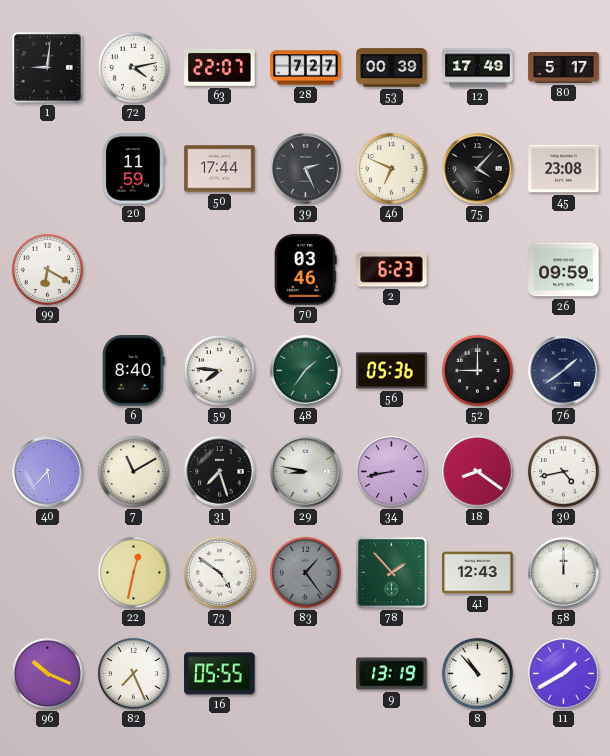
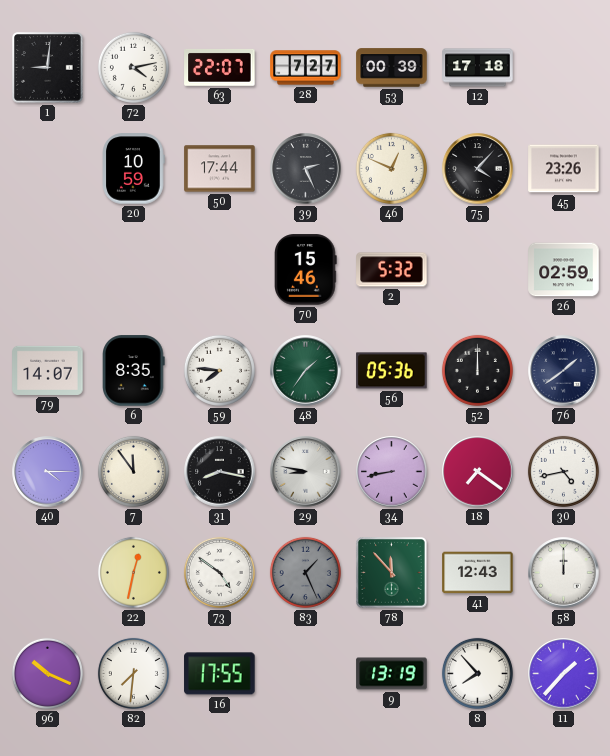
12: 17:49 -> 17:18 (478, 68)
80: 5:17 -> none (564, 68)
20: 11:59 -> 10:59 (134, 169)
46: 6:49 -> 12:49 (391, 168)
45: 23:08 -> 23:26 (564, 169)
99: 6:20 -> none (47, 269)
70: 03:46 -> 15:46 (306, 270)
2: 6:23 -> 5:32 (392, 270)
26: 09:59 -> 02:59 (564, 270)
79: none -> 14:07 (48, 370)
6: 8:40 -> 8:35 (134, 371)
52: 9:00 -> 12:00 (477, 370)
40: 5:37 -> 4:15 (48, 472)
7: 11:10 -> 11:54 (133, 471)
31: 7:27 -> 8:17 (220, 472)
18: 8:21 -> 7:21 (478, 472)
83: 1:24 -> 1:26 (305, 572)
78: 1:53 -> 11:53 (392, 573)
82: 7:26 -> 7:31 (133, 673)
16: 05:55 -> 17:55 (220, 674)
8: 10:53 -> 7:53 (477, 673)
11: 1:40 -> 1:37 (564, 674)
